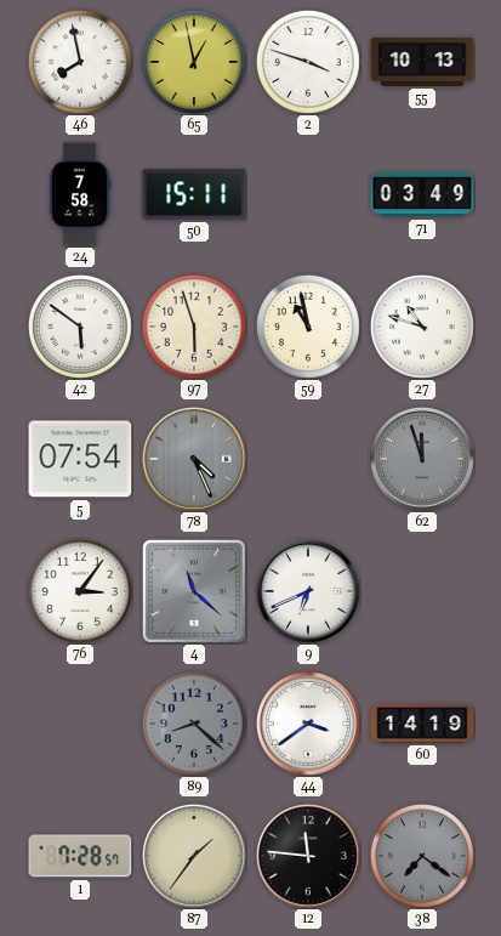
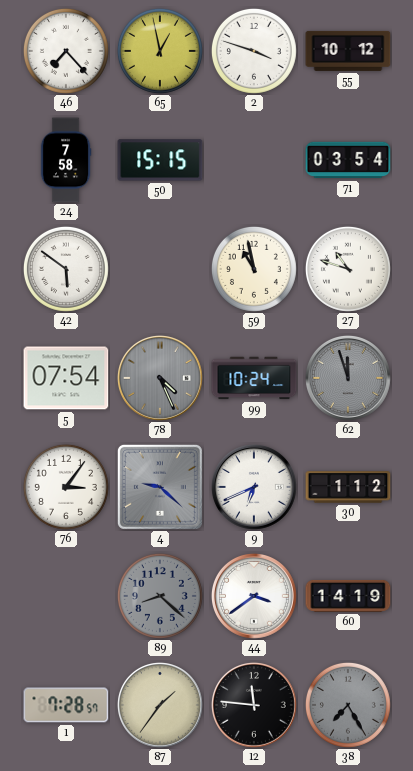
46: 7:58 -> 7:23 (66, 51)
55: 10:13 -> 10:12 (348, 51)
50: 15:11 -> 15:15 (160, 160)
71: 03:49 -> 03:54 (348, 160)
97: 5:57 -> none (194, 327)
99: none -> 10:24 (254, 378)
4: 11:22 -> 9:22 (160, 487)
30: none -> 1:12 (348, 487)
38: 7:21 -> 7:25 (348, 705)
